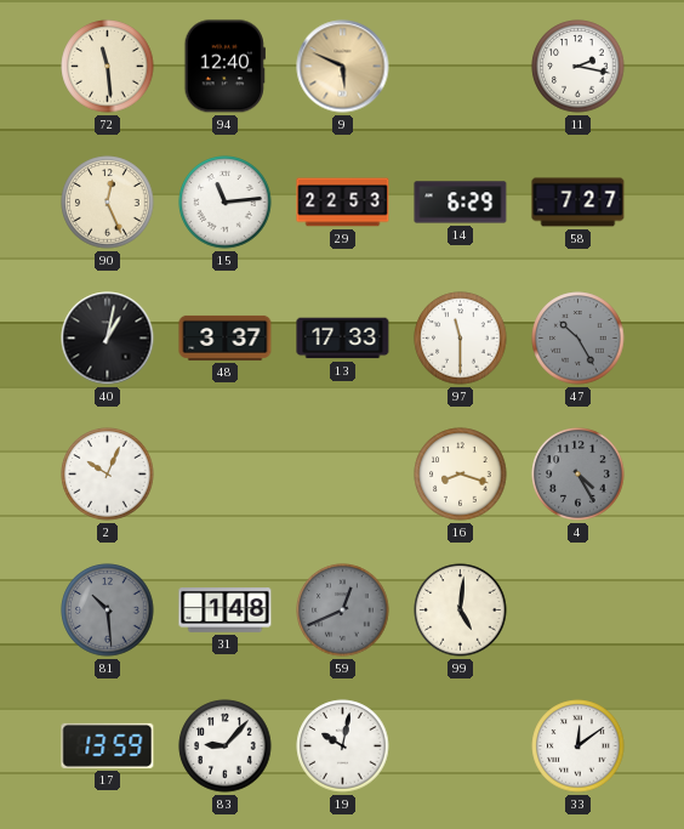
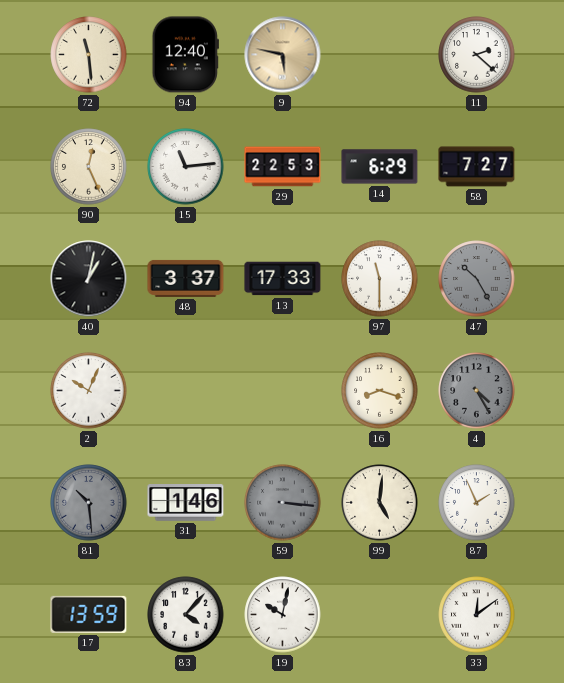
9: 5:49 -> 5:47 (283, 55)
11: 2:17 -> 2:22 (477, 55)
31: 1:48 -> 1:46 (186, 503)
59: 12:41 -> 3:16 (283, 503)
87: none -> 1:56 (477, 503)
83: 9:07 -> 4:07 (186, 615)
